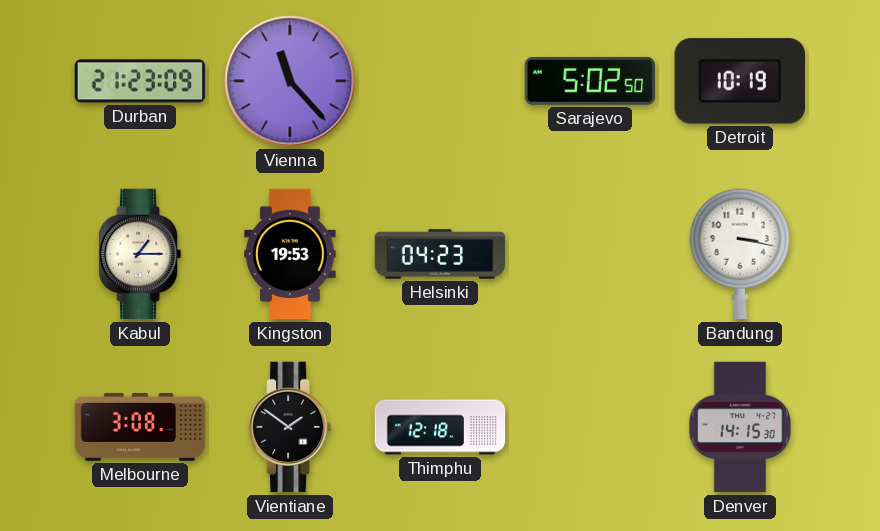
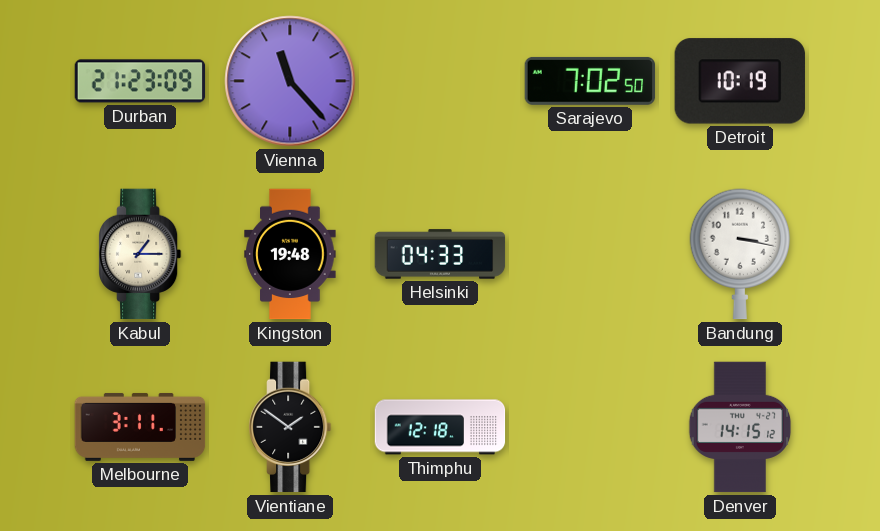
Sarajevo: 5:02 -> 7:02 (590, 81)
Kingston: 19:53 -> 19:48 (290, 254)
Helsinki: 04:23 -> 04:33 (440, 254)
Melbourne: 3:08 -> 3:11 (140, 427)
Denver: 14:15:30 -> 14:15:12 (740, 427)
